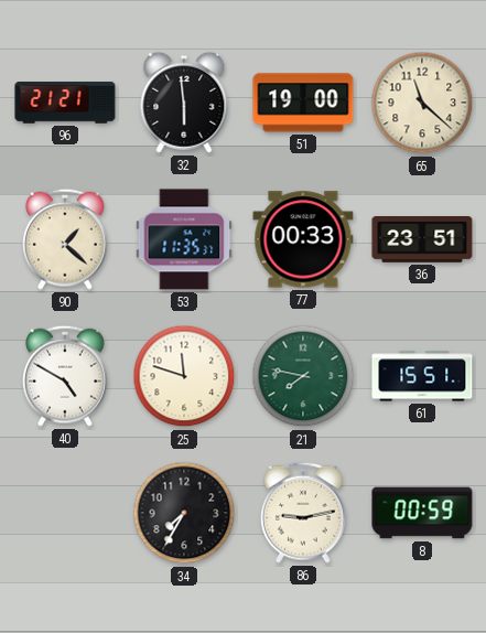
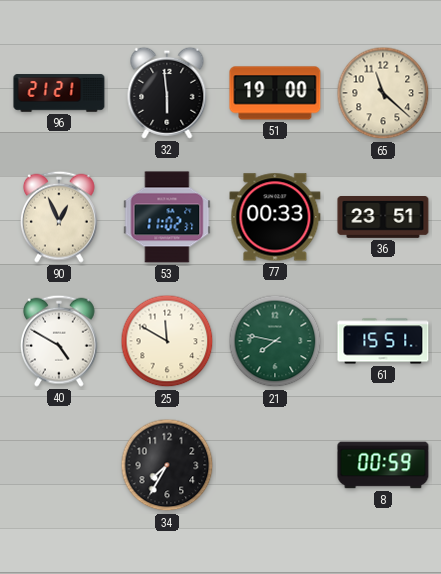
90: 1:22 -> 12:56 (59, 217)
53: 11:35 -> 11:02 (167, 217)
25: 11:48 -> 11:50 (167, 341)
86: 9:13 -> none (303, 513)
